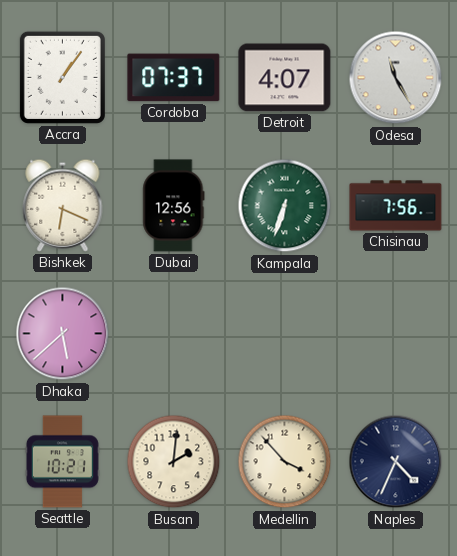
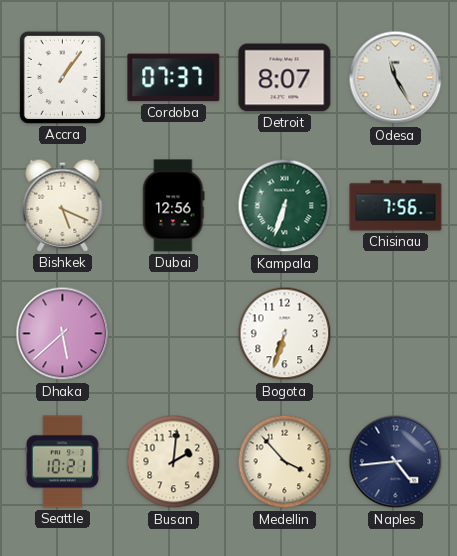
Detroit: 4:07 -> 8:07 (285, 78)
Bishkek: 6:19 -> 5:19 (63, 205)
Bogota: none -> 6:33 (285, 334)
Naples: 4:34 -> 4:44 (396, 462)
